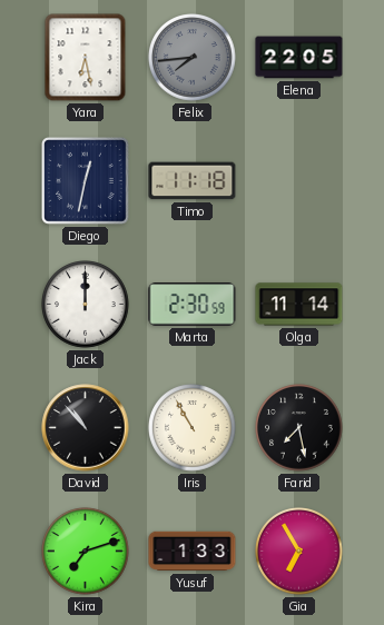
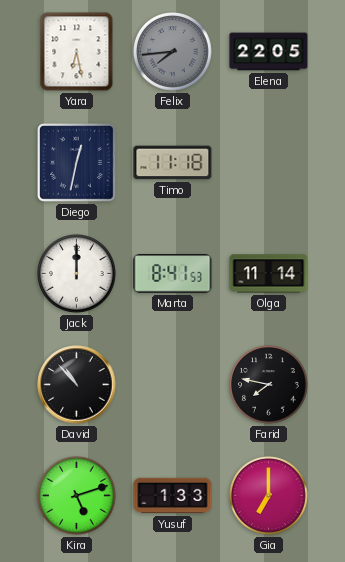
Marta: 2:30 -> 8:41 (173, 274)
Iris: 10:55 -> none (193, 428)
Farid: 7:28 -> 7:47 (269, 385)
Kira: 7:12 -> 5:12 (77, 496)
Gia: 6:55 -> 7:00 (269, 496)
